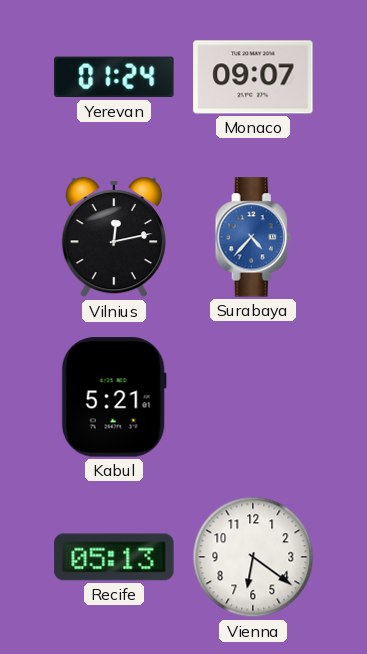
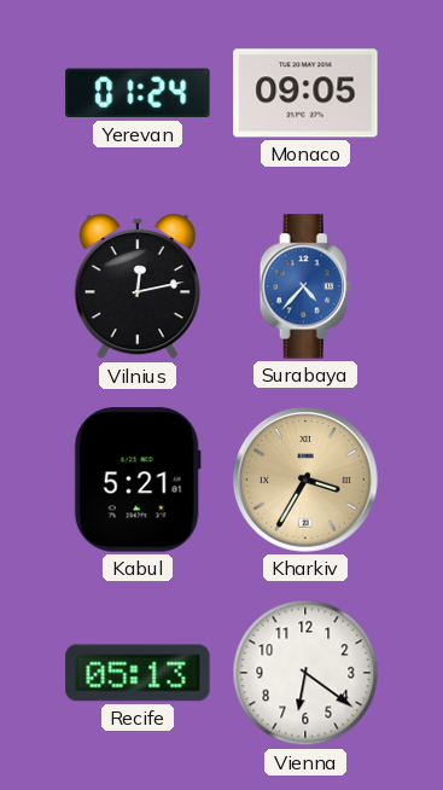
Monaco: 09:07 -> 09:05 (305, 93)
Kharkiv: none -> 3:35 (305, 480)
